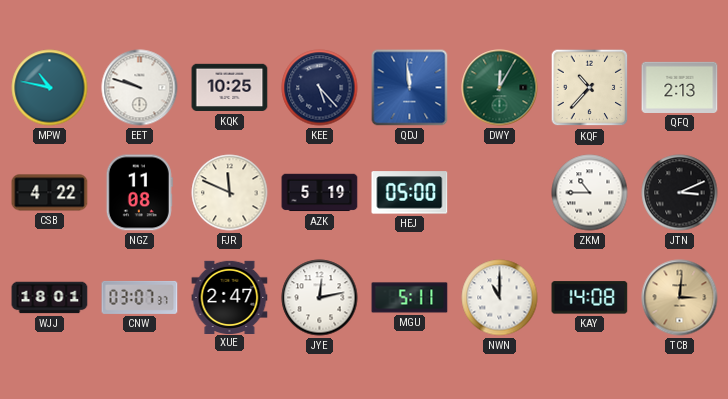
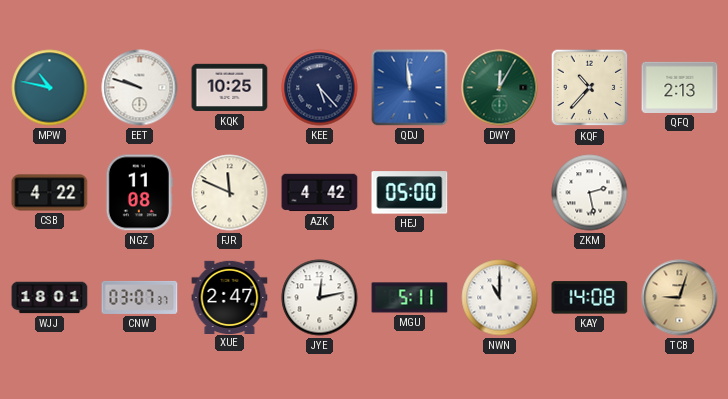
AZK: 5:19 -> 4:42 (320, 193)
ZKM: 10:45 -> 2:28 (590, 193)
JTN: 3:11 -> none (680, 193)
TCB: 3:01 -> 9:03 (680, 298)
